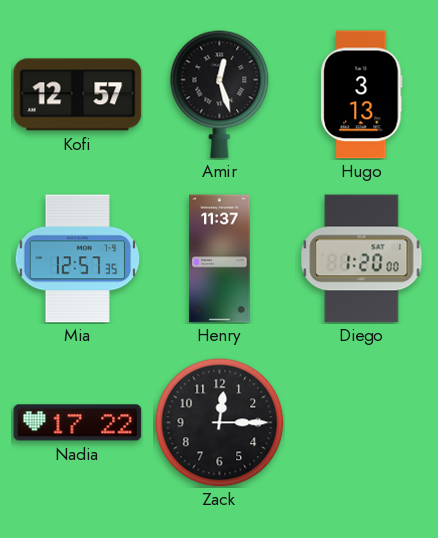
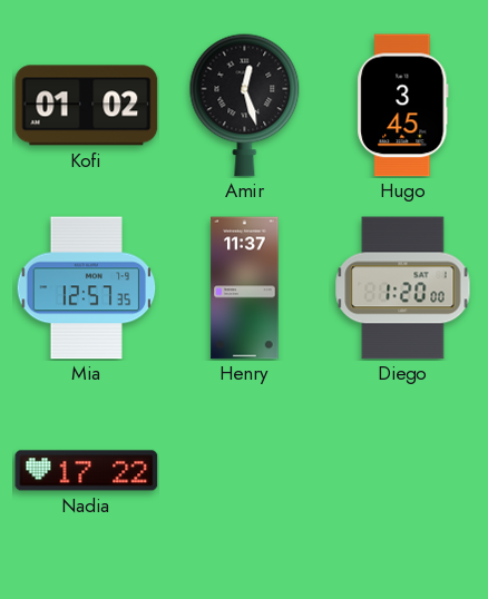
Kofi: 12:57 -> 01:02 (87, 106)
Hugo: 3:13 -> 3:45 (403, 106)
Zack: 12:15 -> none (219, 422)
